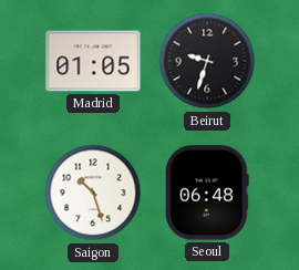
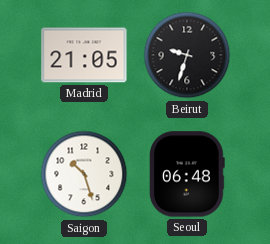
Madrid: 01:05 -> 21:05 (84, 55)
